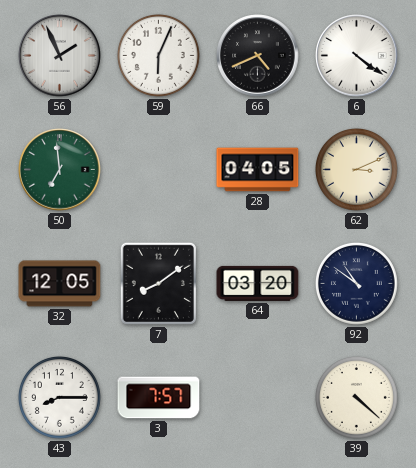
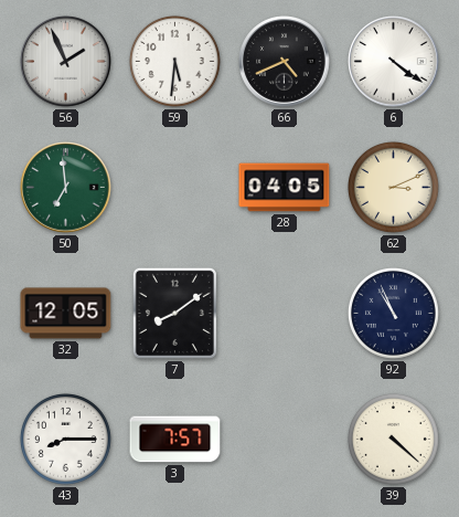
59: 6:04 -> 5:31 (174, 61)
64: 03:20 -> none (258, 283)
92: 10:51 -> 10:56 (393, 313)
